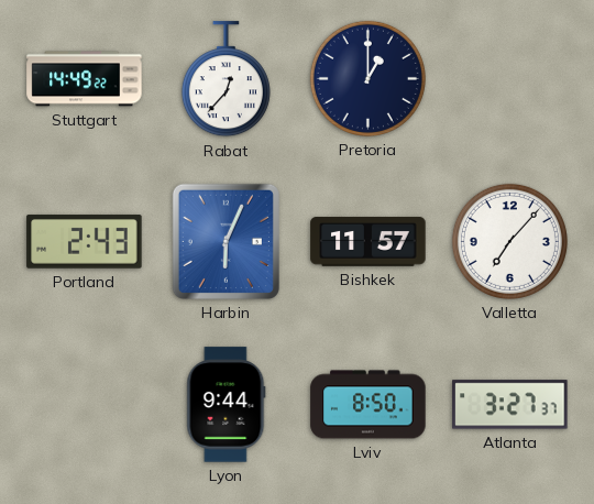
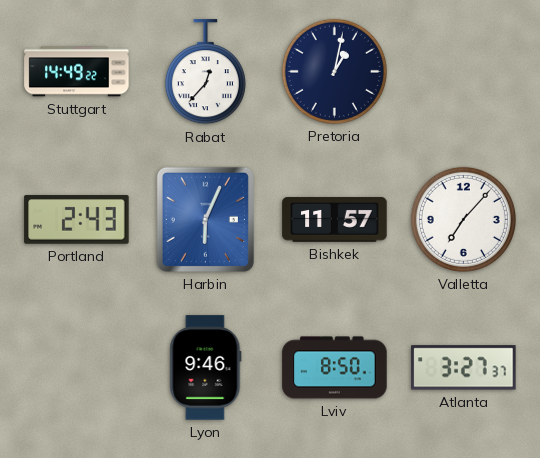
Pretoria: 1:00 -> 1:02 (334, 71)
Lyon: 9:44 -> 9:46 (206, 368)
